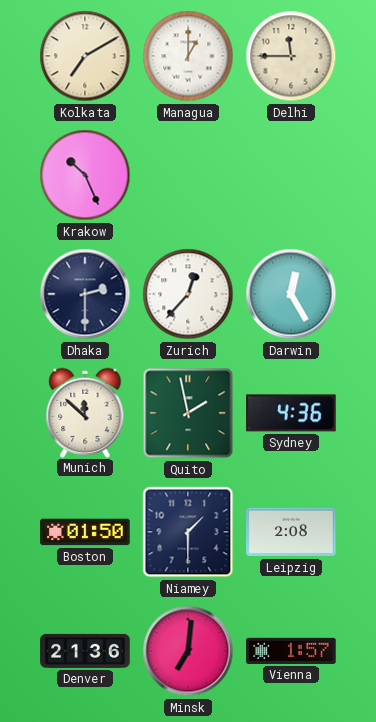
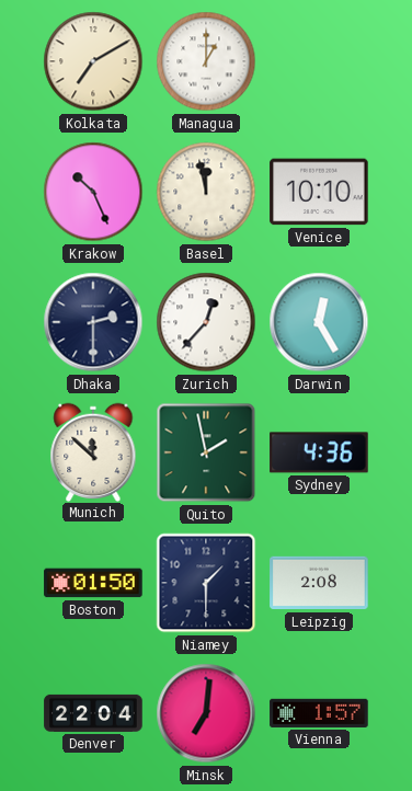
Delhi: 11:45 -> none (291, 56)
Basel: none -> 11:58 (206, 192)
Venice: none -> 10:10 (319, 192)
Denver: 21:36 -> 22:04 (93, 713)
